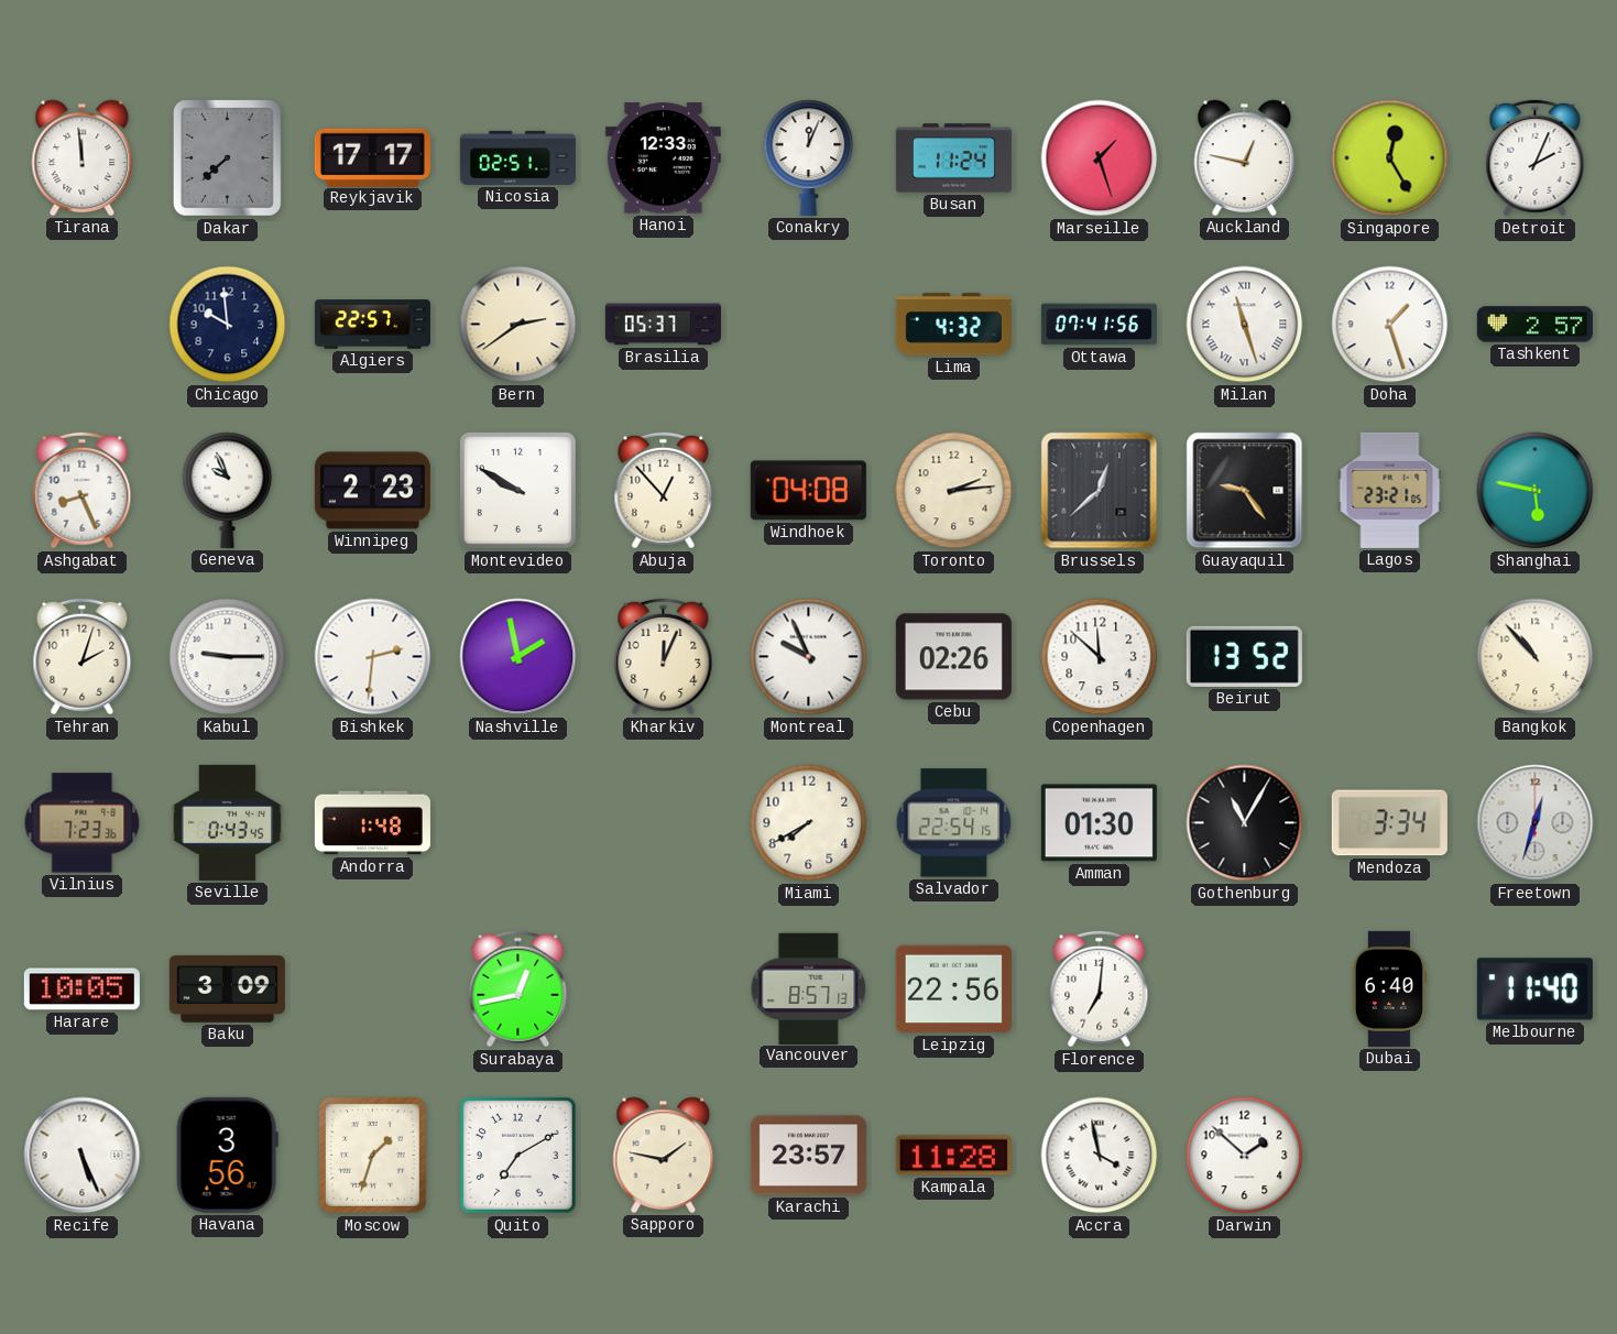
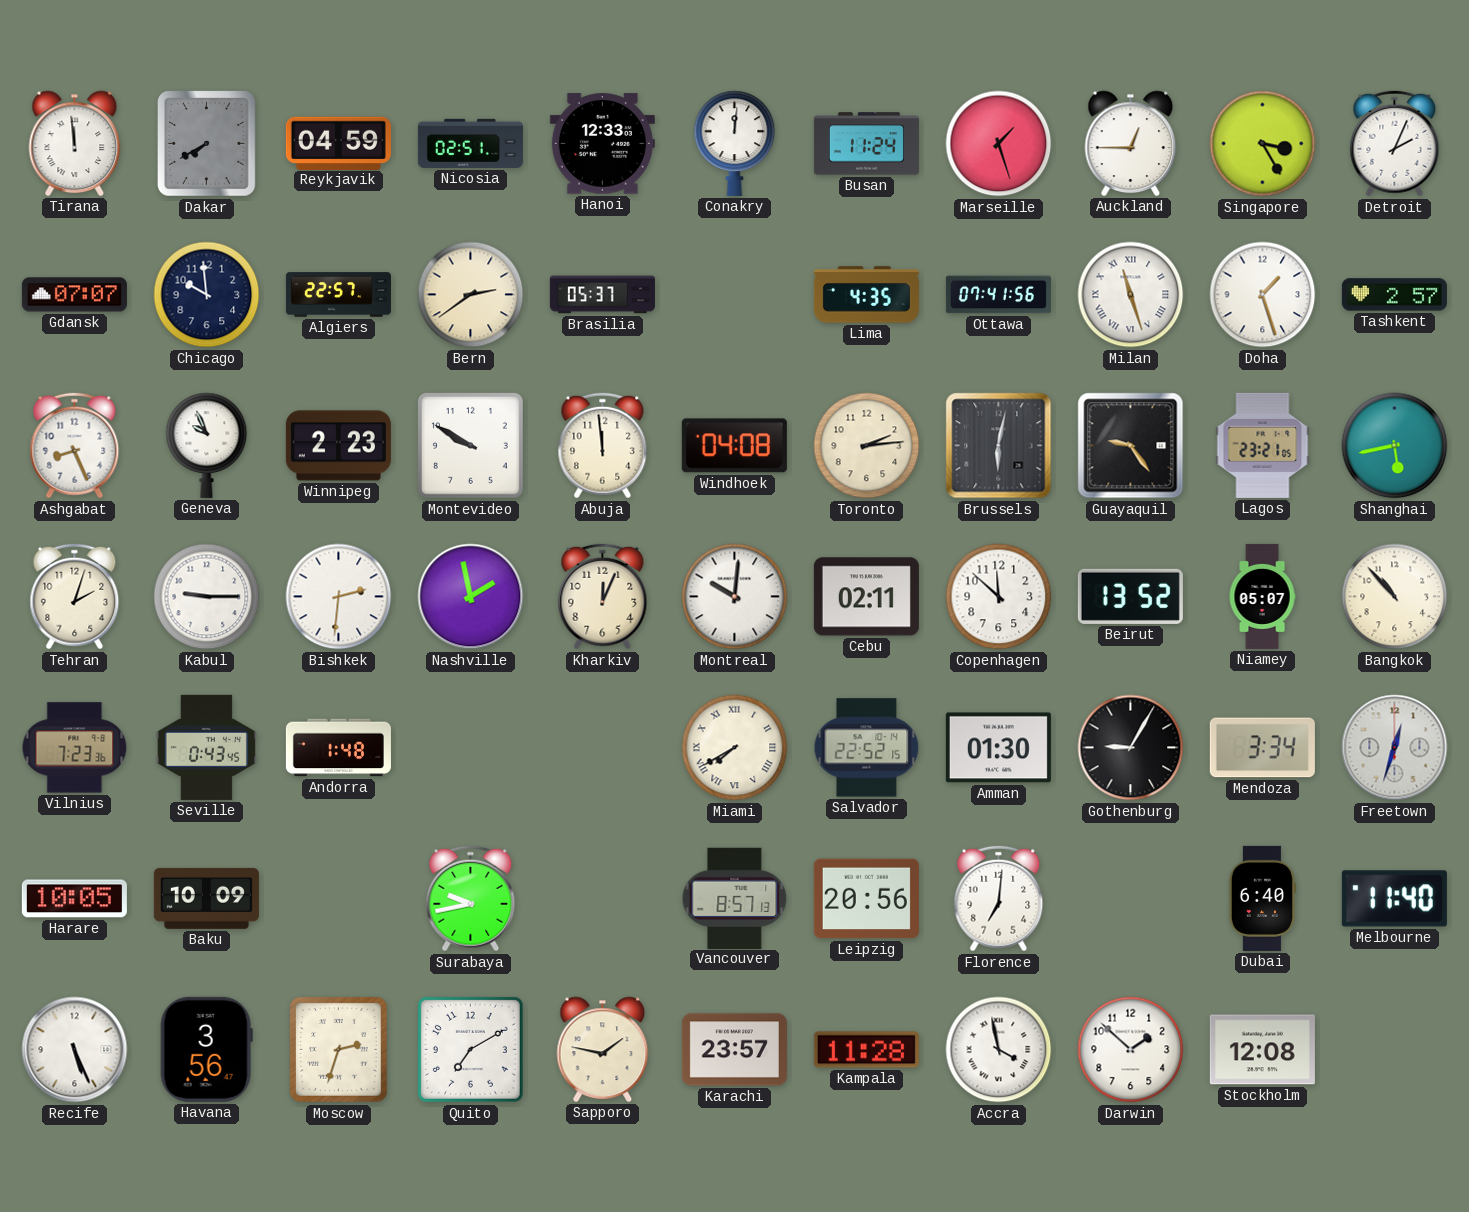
Dakar: 7:38 -> 7:40 (207, 144)
Reykjavik: 17:17 -> 04:59 (338, 143)
Conakry: 12:04 -> 12:01 (735, 143)
Auckland: 12:47 -> 12:45 (1131, 143)
Singapore: 12:25 -> 3:25 (1263, 144)
Gdansk: none -> 07:07 (74, 295)
Lima: 4:32 -> 4:35 (866, 295)
Abuja: 12:53 -> 11:59 (603, 446)
Brussels: 12:38 -> 6:02 (999, 446)
Shanghai: 5:47 -> 5:43 (1395, 446)
Montreal: 9:56 -> 10:01 (735, 597)
Cebu: 02:26 -> 02:11 (866, 597)
Niamey: none -> 05:07 (1262, 596)
Miami numerals: Arabic -> Roman (735, 748)
Salvador: 22:54 -> 22:52 (867, 748)
Gothenburg: 11:05 -> 9:05 (1131, 748)
Baku: 3:09 -> 10:09 (206, 898)
Surabaya: 12:43 -> 9:43 (471, 899)
Leipzig: 22:56 -> 20:56 (866, 899)
Moscow: 1:33 -> 2:33 (339, 1050)
Stockholm: none -> 12:08 (1262, 1050)
